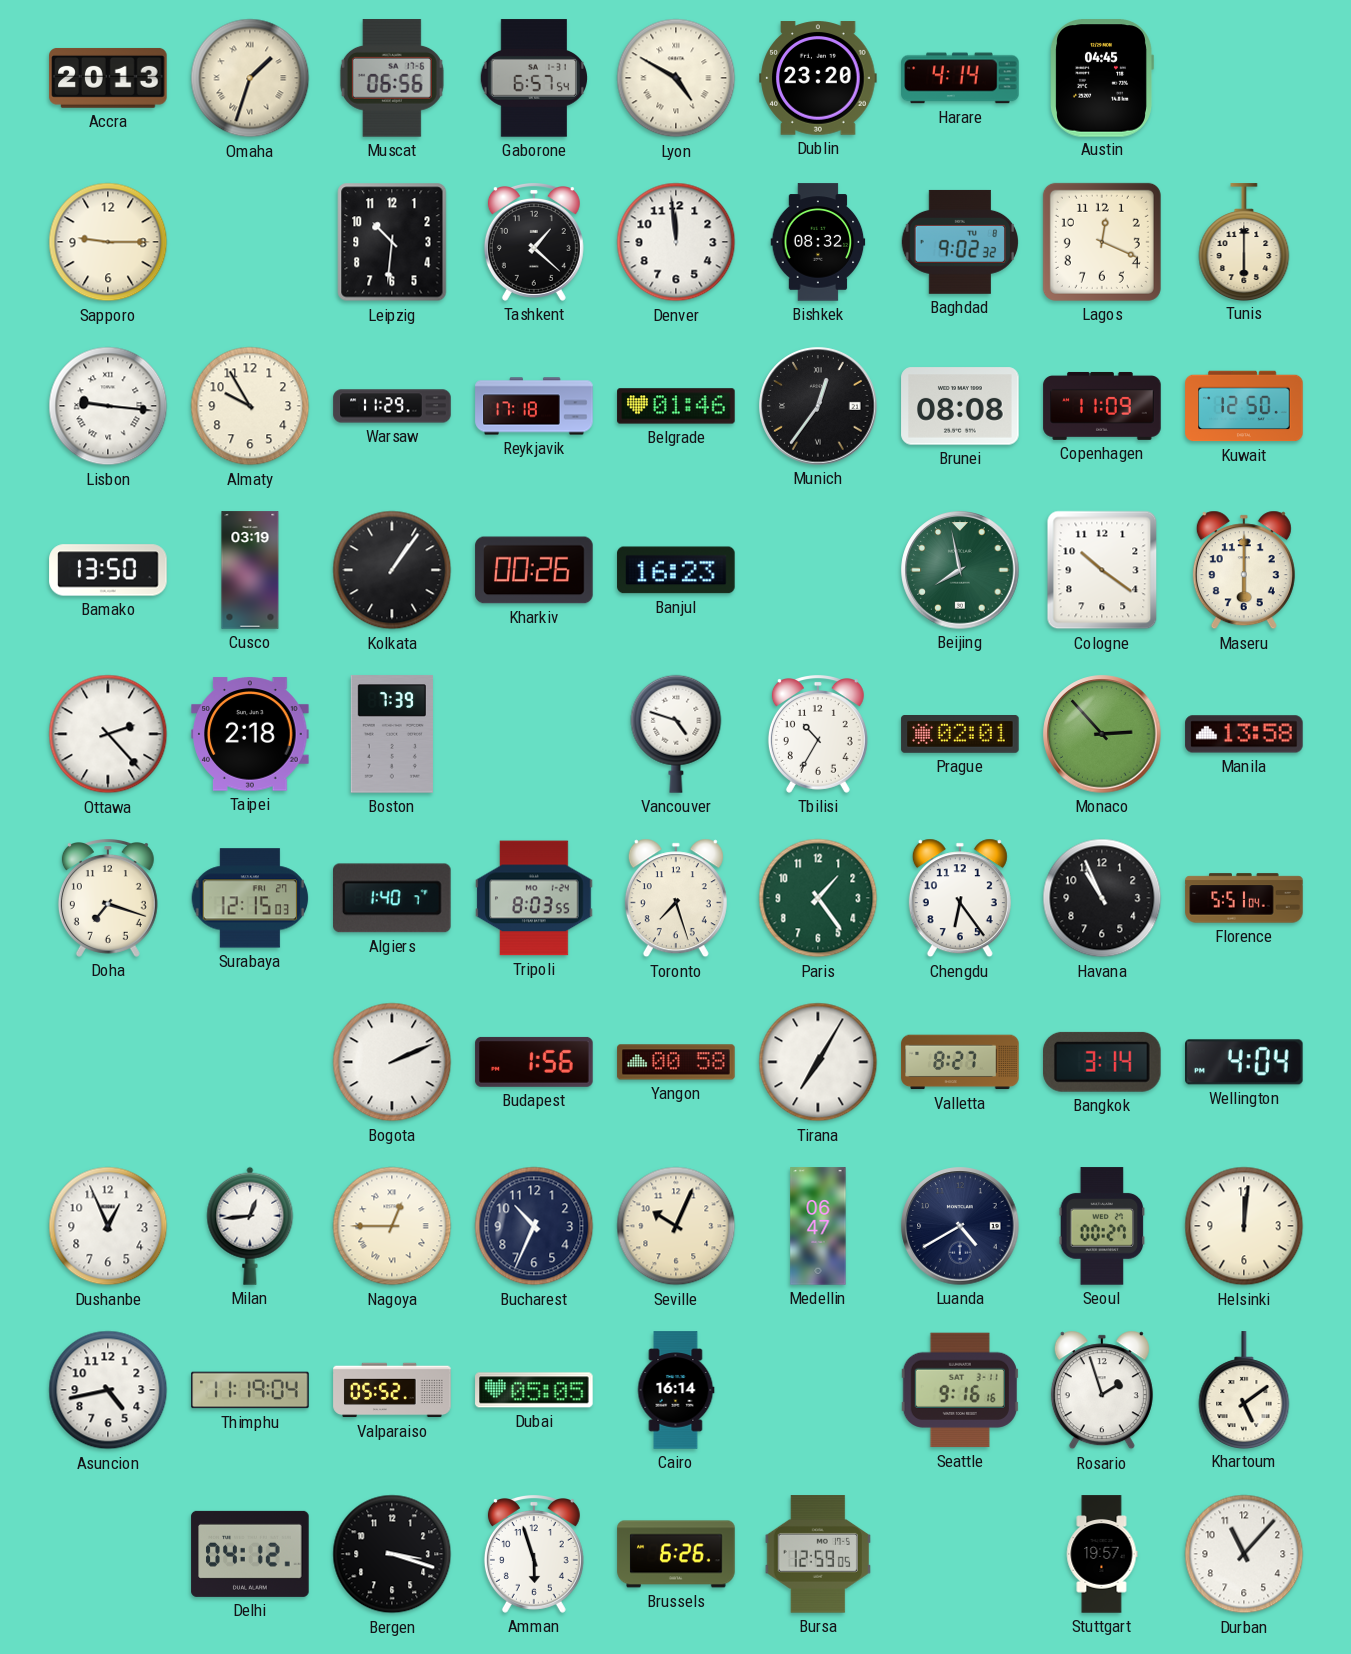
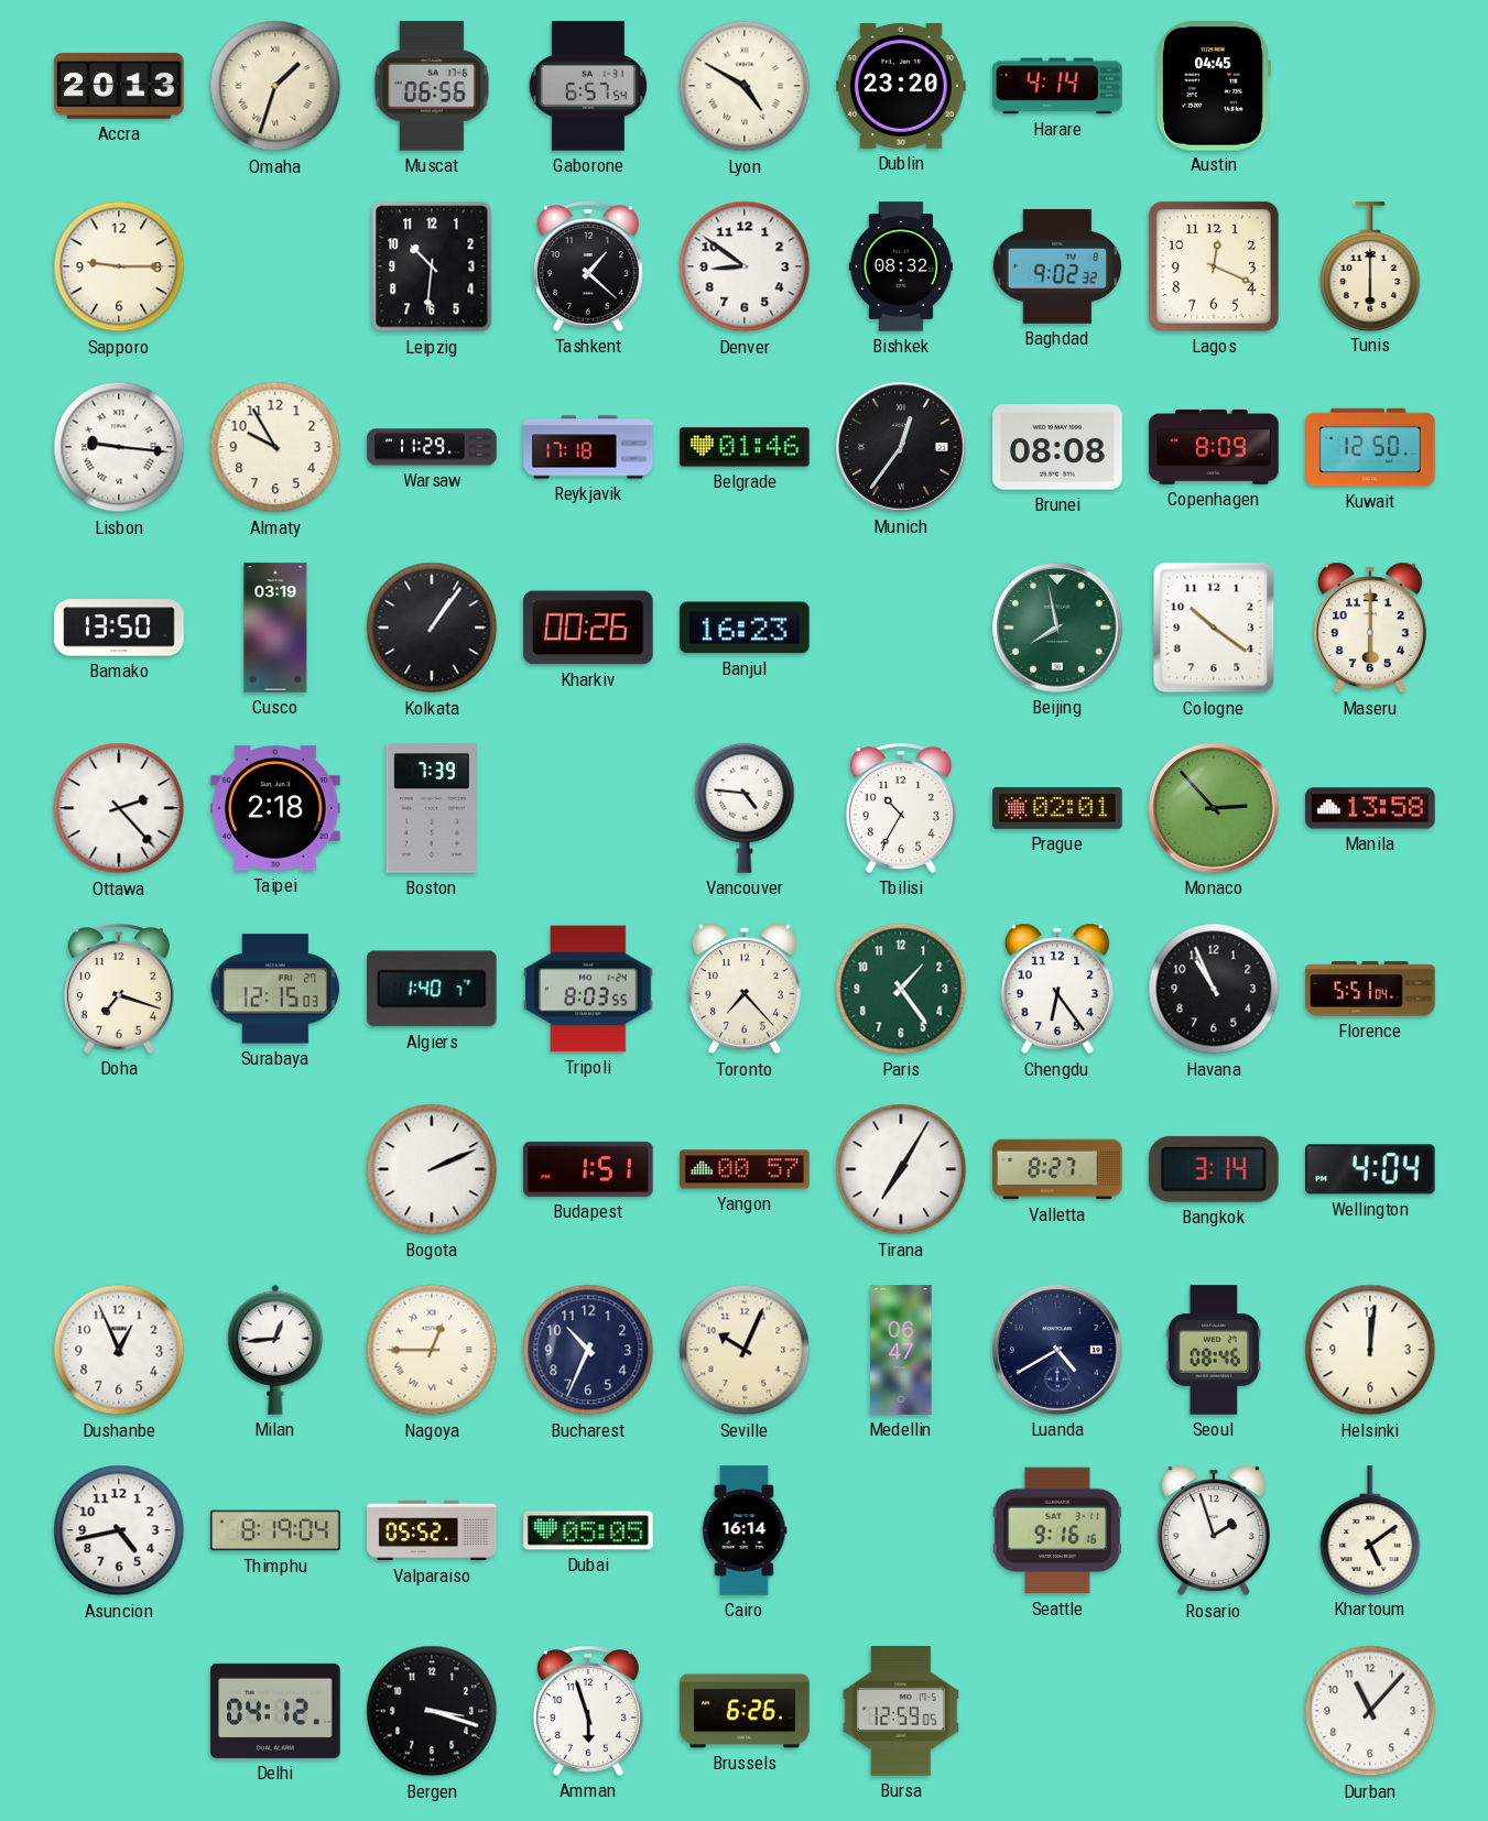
Denver: 11:59 -> 8:51 (745, 266)
Copenhagen: 11:09 -> 8:09 (1214, 447)
Vancouver: 4:48 -> 4:46 (745, 808)
Toronto: 7:27 -> 7:23 (745, 989)
Budapest: 1:56 -> 1:51 (588, 1169)
Yangon: 00:58 -> 00:57 (745, 1169)
Seoul: 00:27 -> 08:46 (1214, 1350)
Thimphu: 11:19 -> 8:19 (275, 1530)
Stuttgart: 19:57 -> none (1102, 1554)
